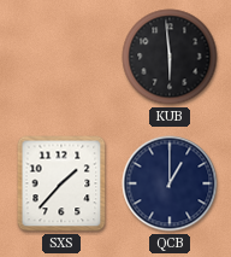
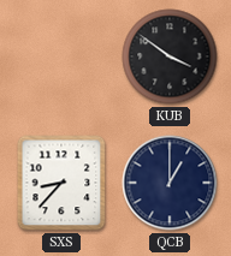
KUB: 5:59 -> 3:51 (170, 56)
SXS: 1:37 -> 8:37 (61, 183)
